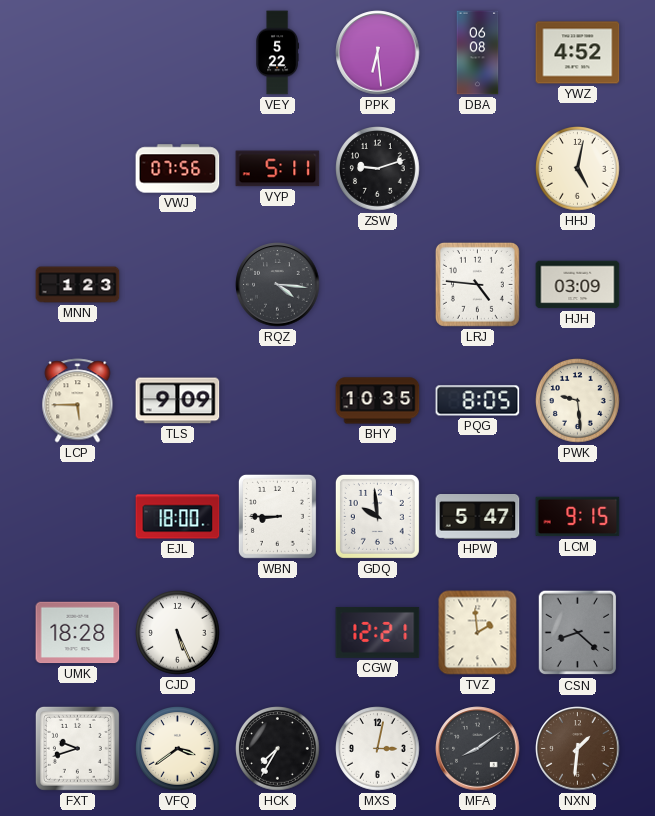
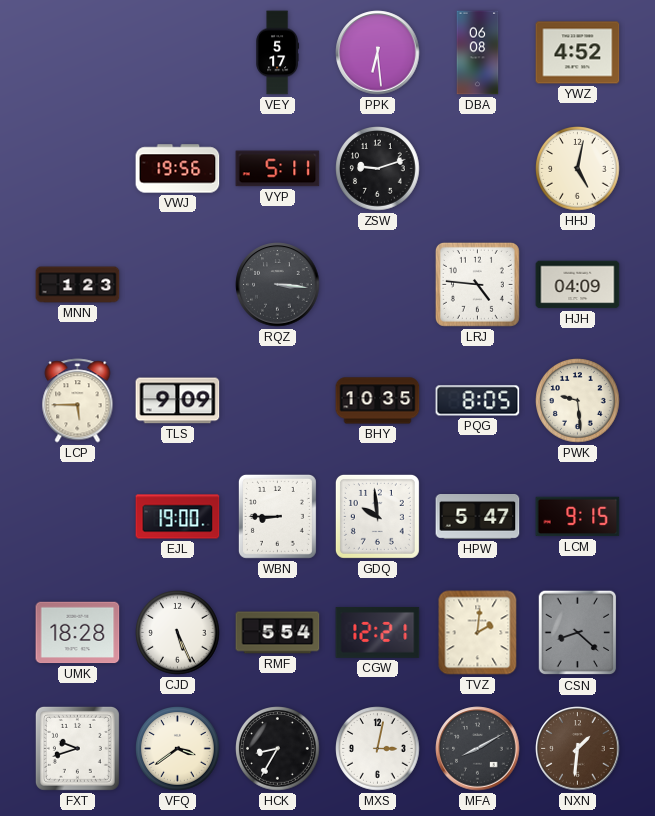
VEY: 5:22 -> 5:17 (278, 53)
VWJ: 07:56 -> 19:56 (178, 169)
RQZ: 4:16 -> 3:16 (278, 285)
HJH: 03:09 -> 04:09 (578, 285)
EJL: 18:00 -> 19:00 (178, 517)
RMF: none -> 5:54 (278, 633)
TVZ: 1:59 -> 2:01 (478, 633)
HCK: 7:35 -> 8:35 (278, 749)
MFA: 8:09 -> 8:10 (478, 749)
